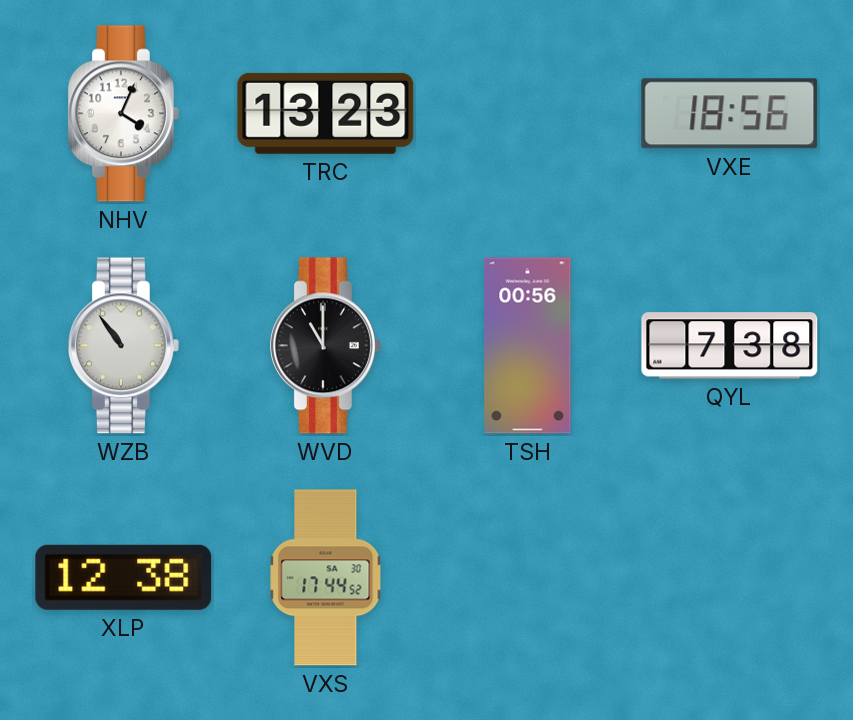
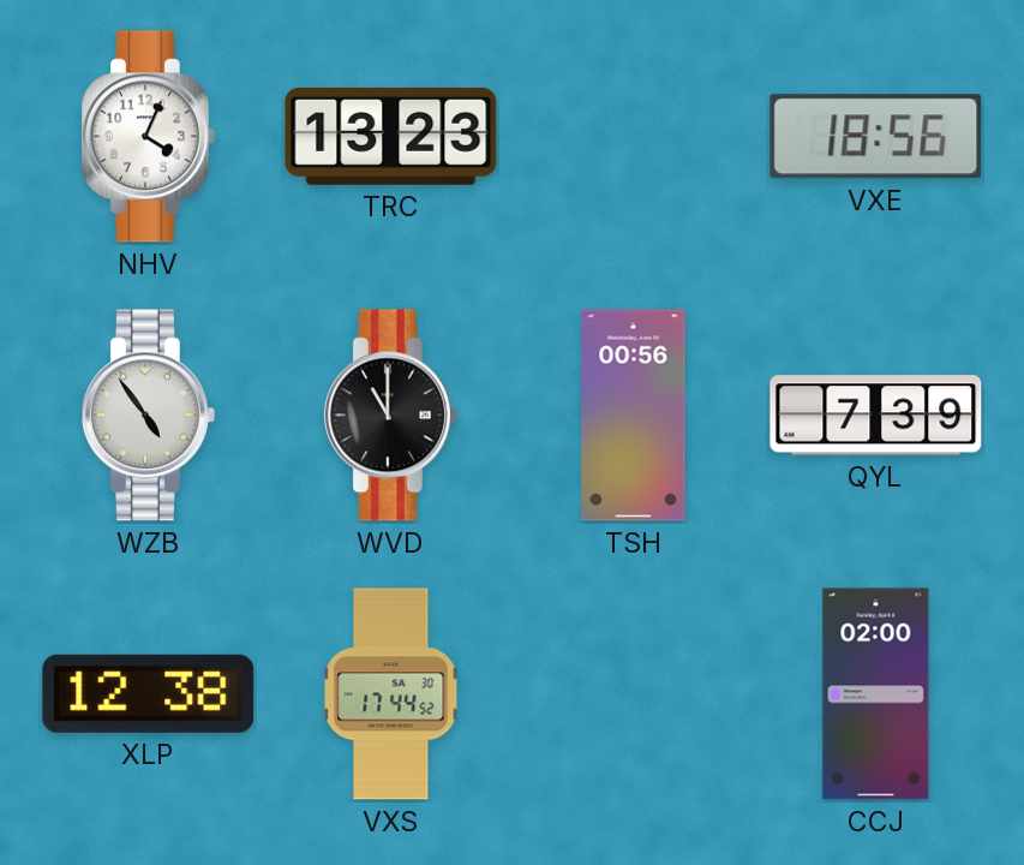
WZB: 10:54 -> 4:54 (148, 416)
QYL: 7:38 -> 7:39 (876, 416)
CCJ: none -> 02:00 (876, 694)
